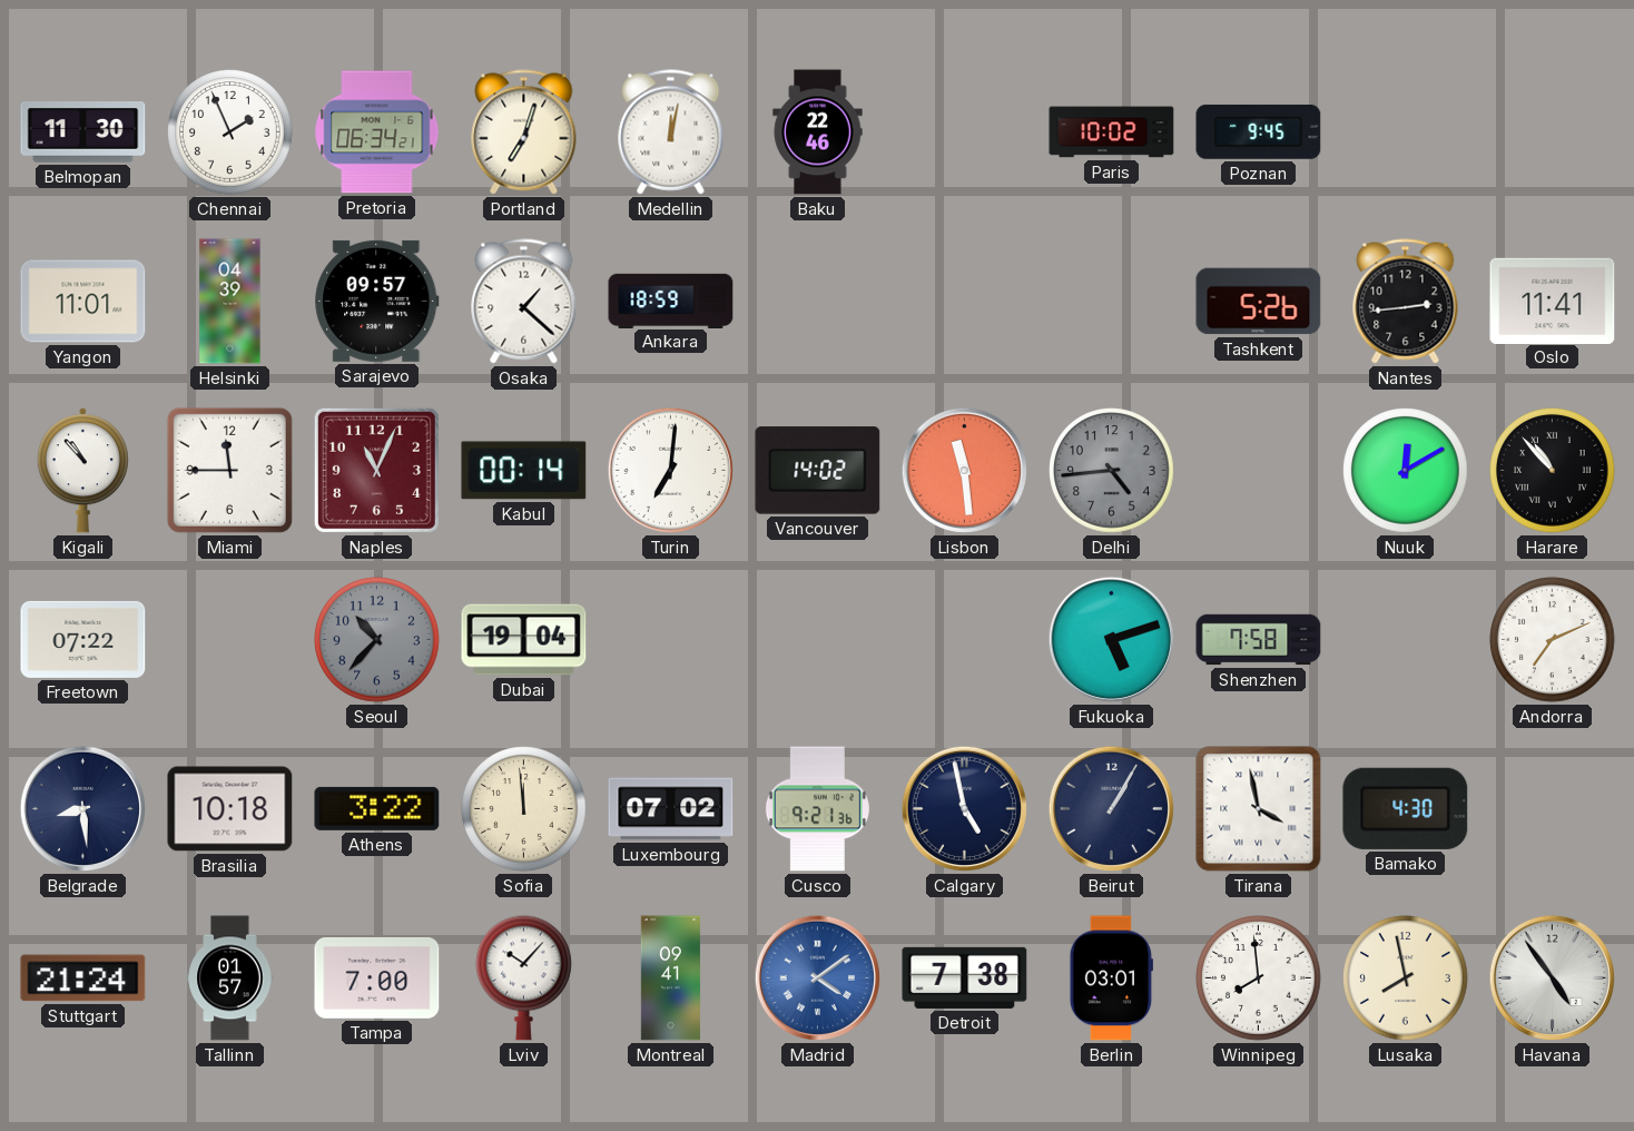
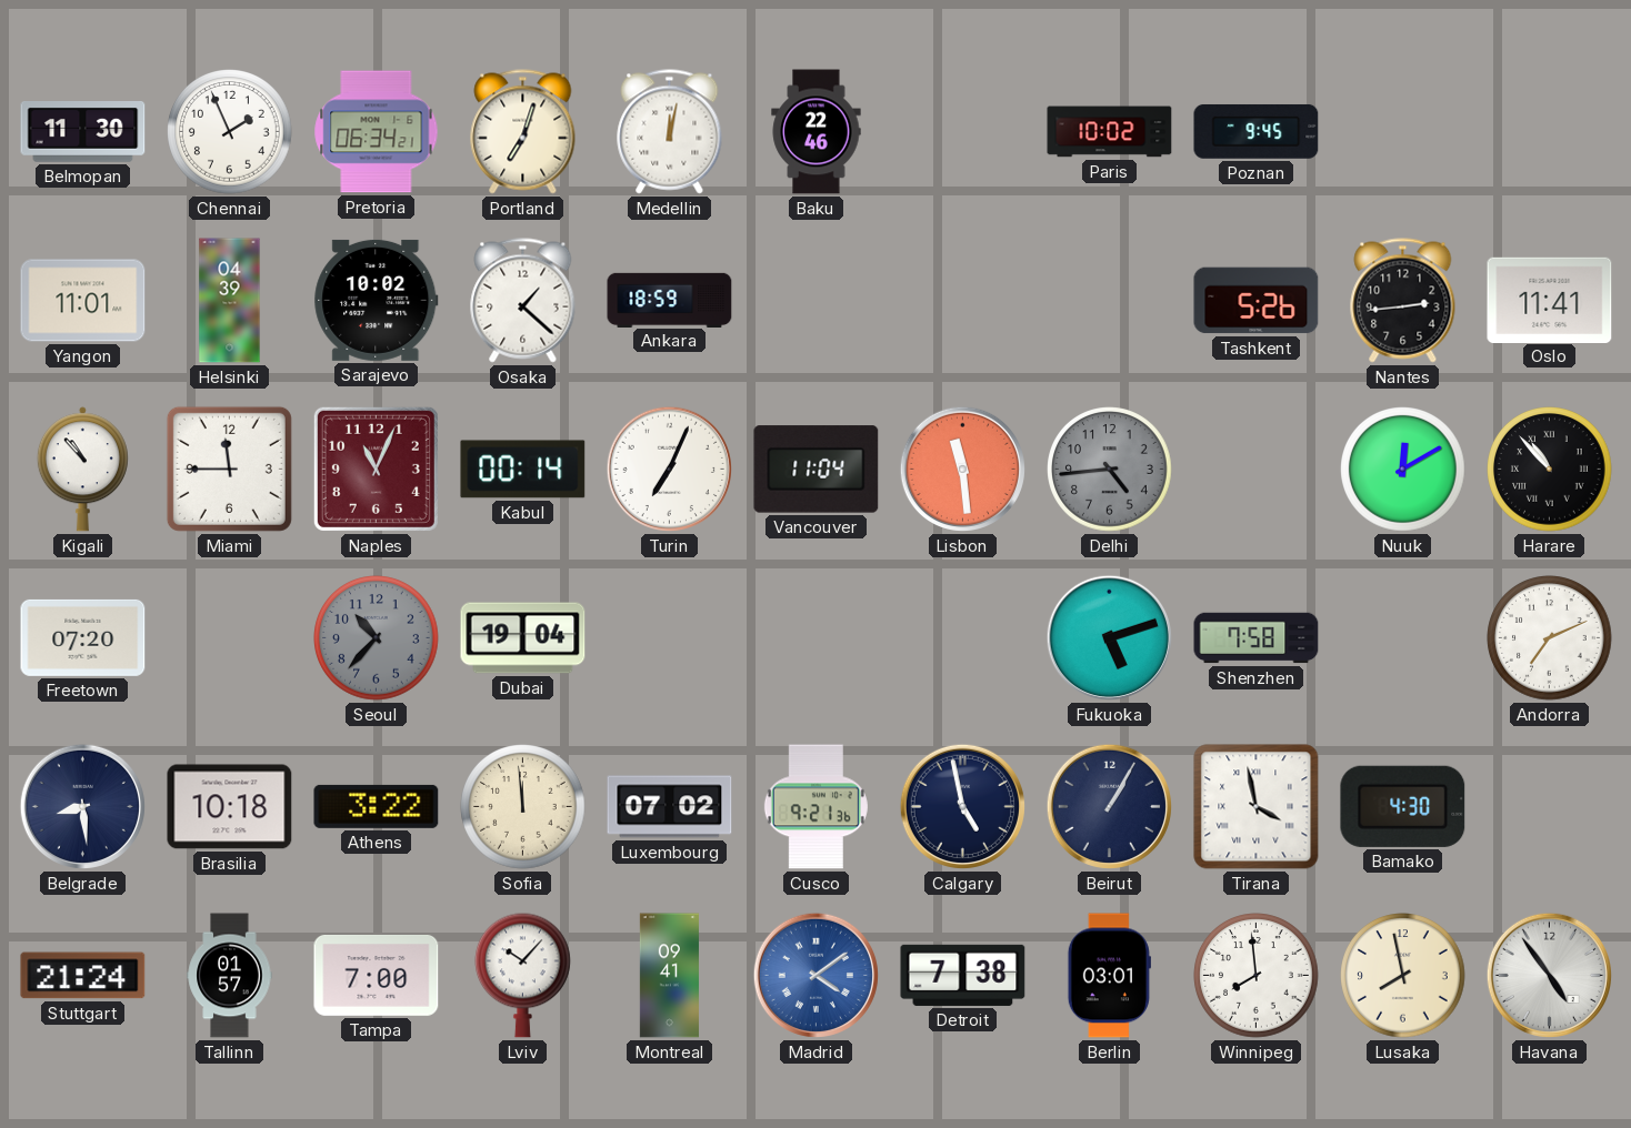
Sarajevo: 09:57 -> 10:02 (377, 300)
Turin: 7:01 -> 7:04 (669, 469)
Vancouver: 14:02 -> 11:04 (817, 470)
Freetown: 07:22 -> 07:20 (83, 637)
